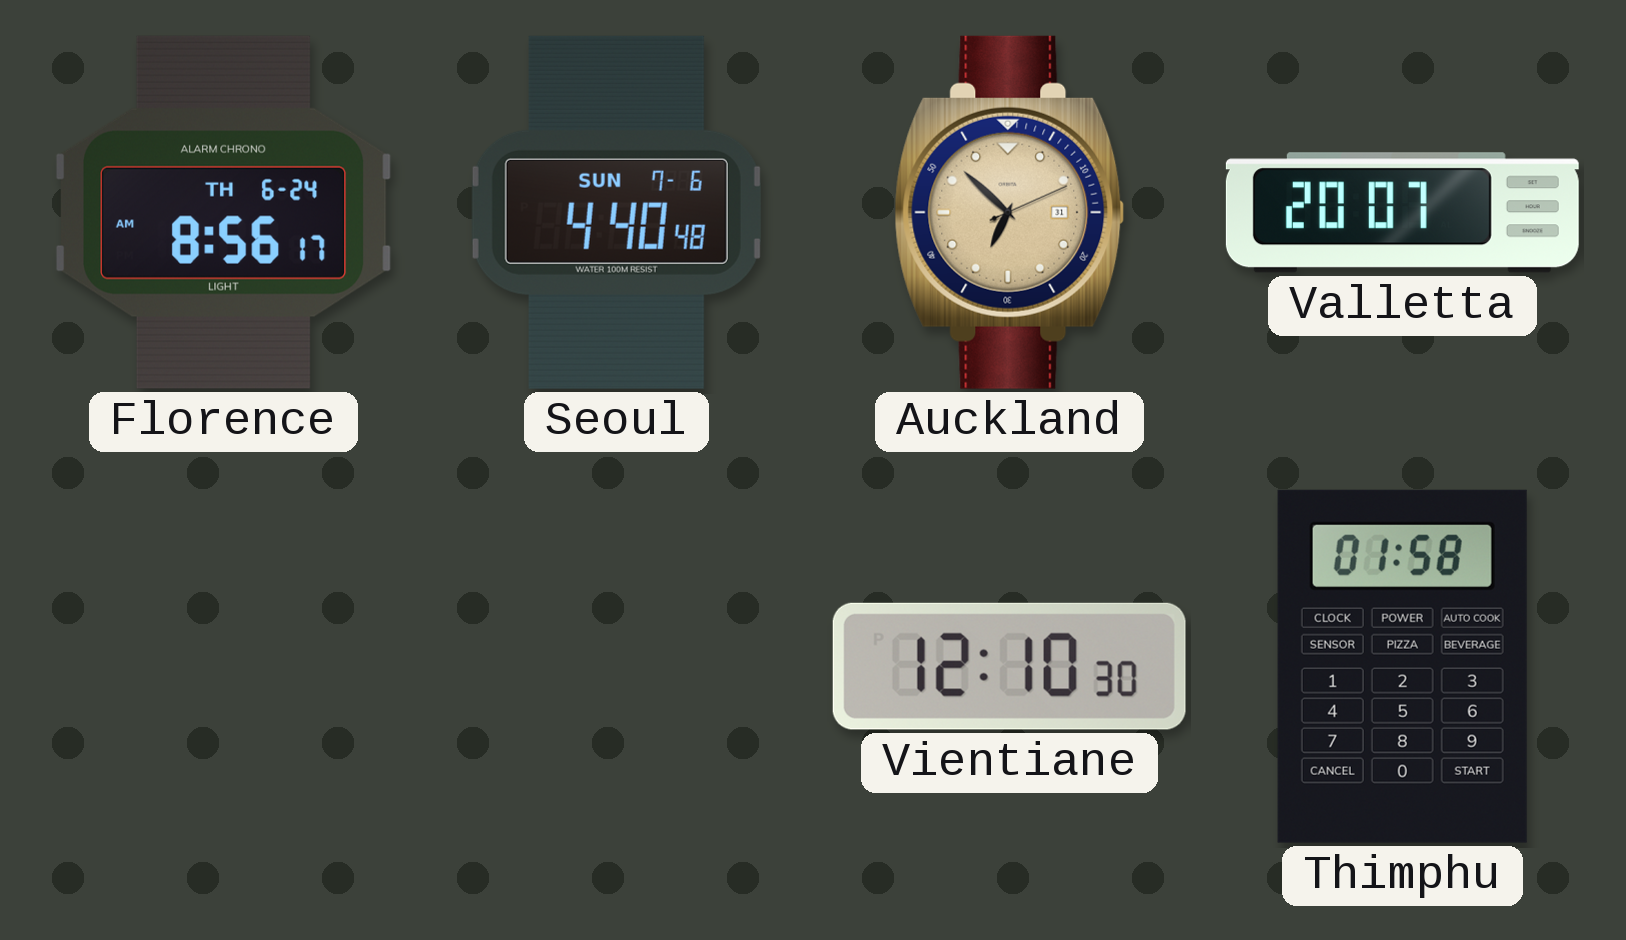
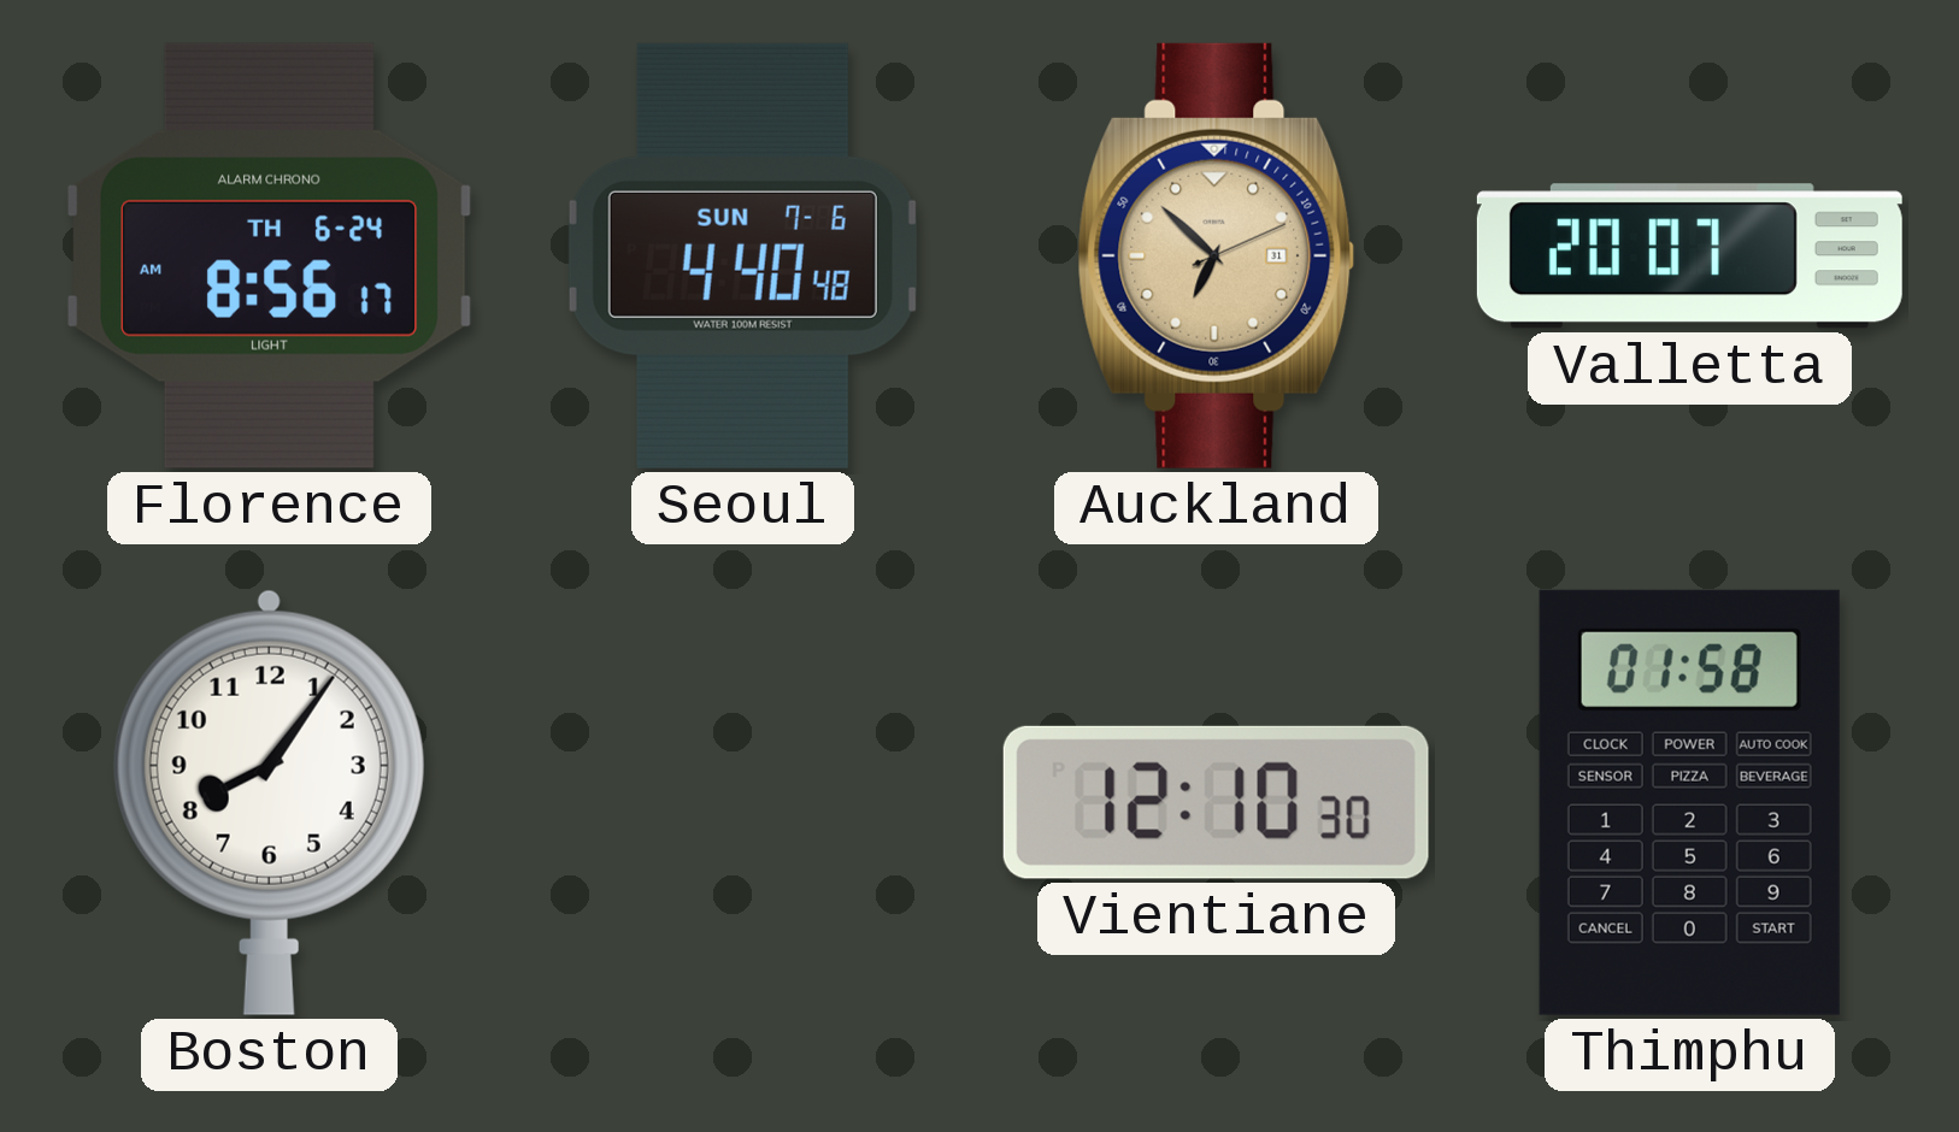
Boston: none -> 8:06 (269, 802)
